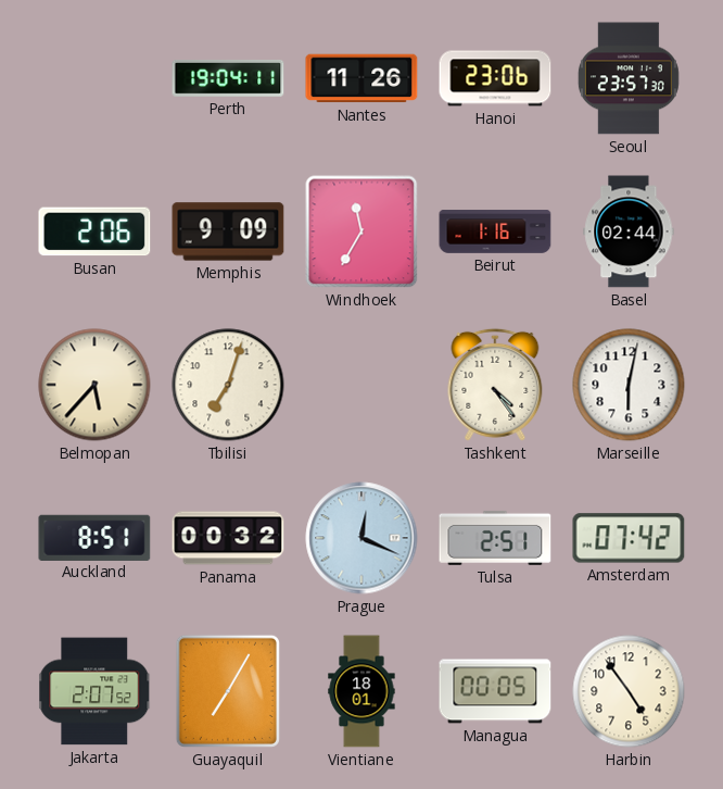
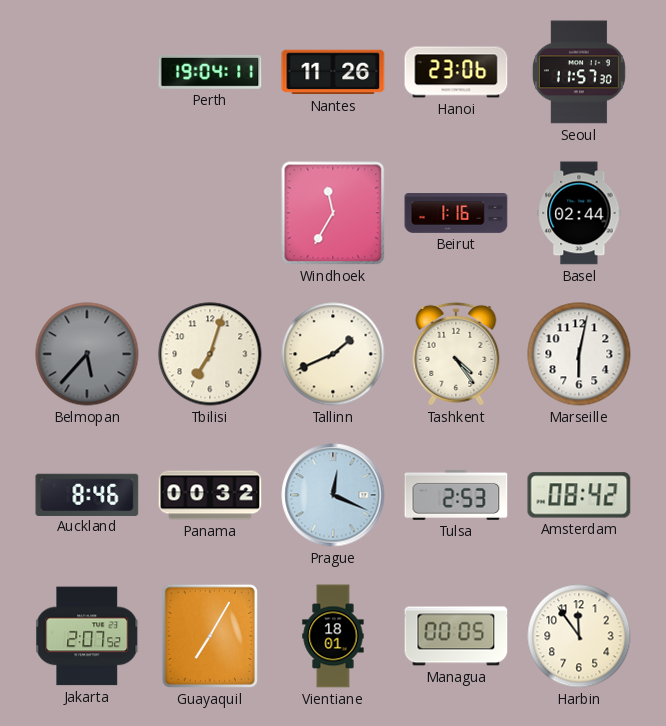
Seoul: 23:57 -> 11:57 (579, 72)
Busan: 2:06 -> none (94, 231)
Memphis: 9:09 -> none (228, 231)
Belmopan dial: cream -> grey (87, 354)
Tallinn: none -> 1:41 (333, 354)
Auckland: 8:51 -> 8:46 (87, 494)
Tulsa: 2:51 -> 2:53 (456, 495)
Amsterdam: 07:42 -> 08:42 (579, 495)
Harbin: 4:54 -> 11:54 (579, 636)
